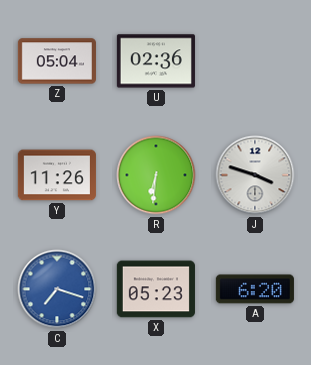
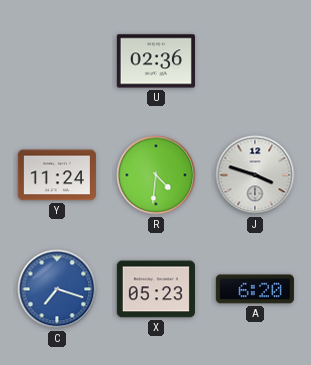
Z: 05:04 -> none (57, 61)
Y: 11:26 -> 11:24 (57, 175)
R: 6:31 -> 4:31 (156, 175)
